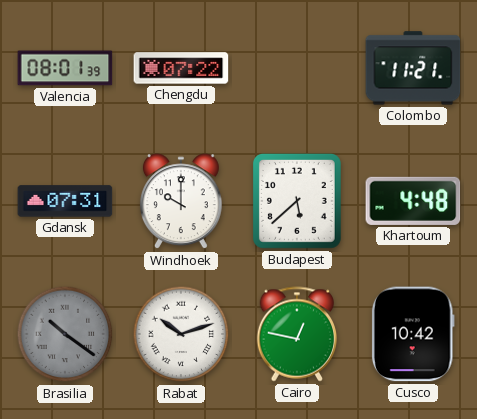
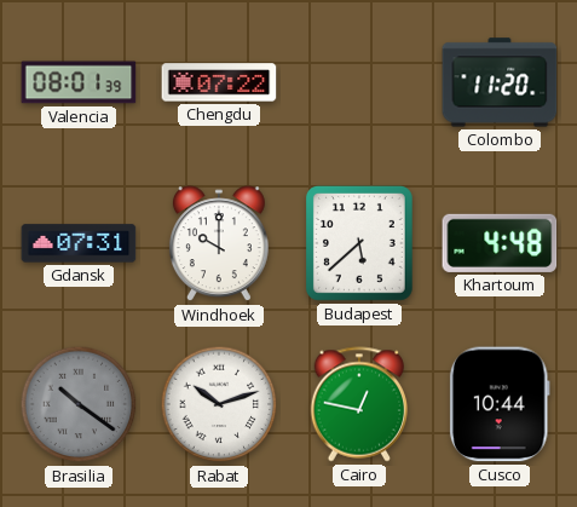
Colombo: 11:21 -> 11:20 (500, 82)
Cusco: 10:42 -> 10:44 (500, 404)
